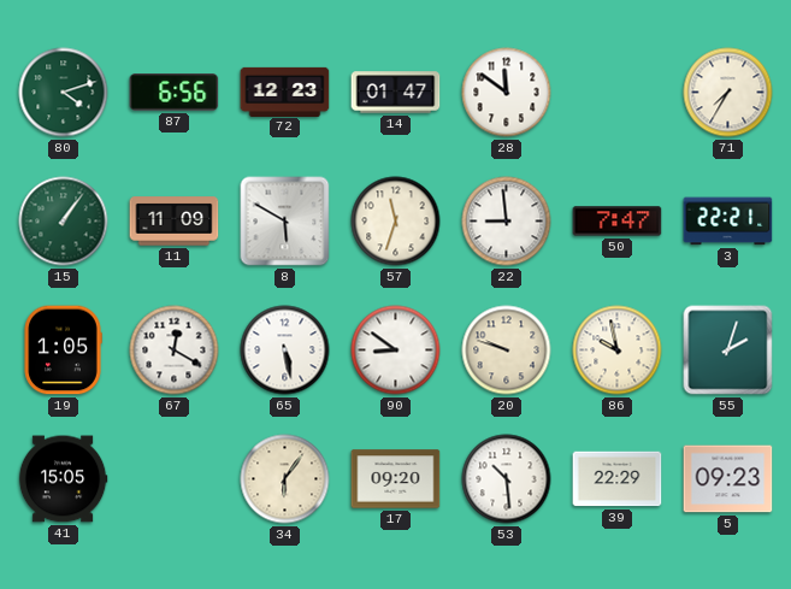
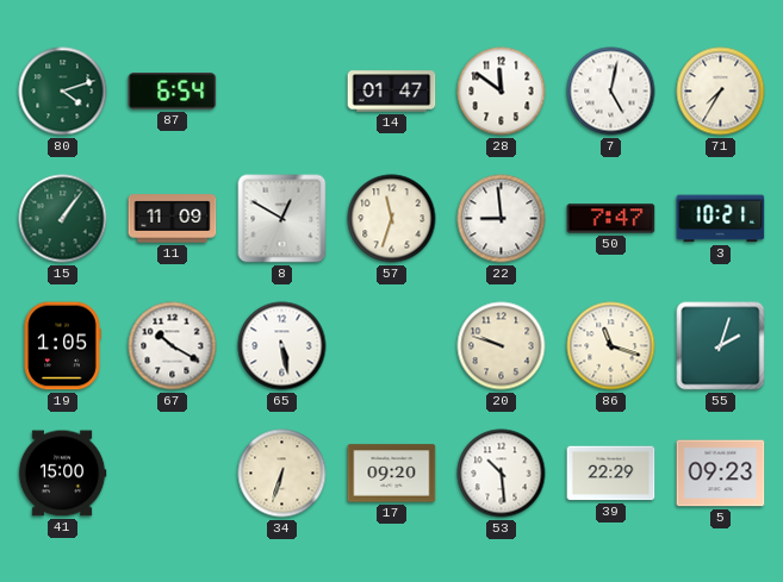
87: 6:56 -> 6:54 (173, 92)
72: 12:23 -> none (285, 92)
7: none -> 5:02 (611, 92)
8: 5:50 -> 12:50 (282, 219)
3: 22:21 -> 10:21 (721, 219)
67: 12:20 -> 10:20 (173, 346)
90: 8:51 -> none (396, 351)
86: 9:58 -> 11:18 (611, 346)
41: 15:05 -> 15:00 (62, 474)
34: 6:06 -> 6:33 (282, 474)
